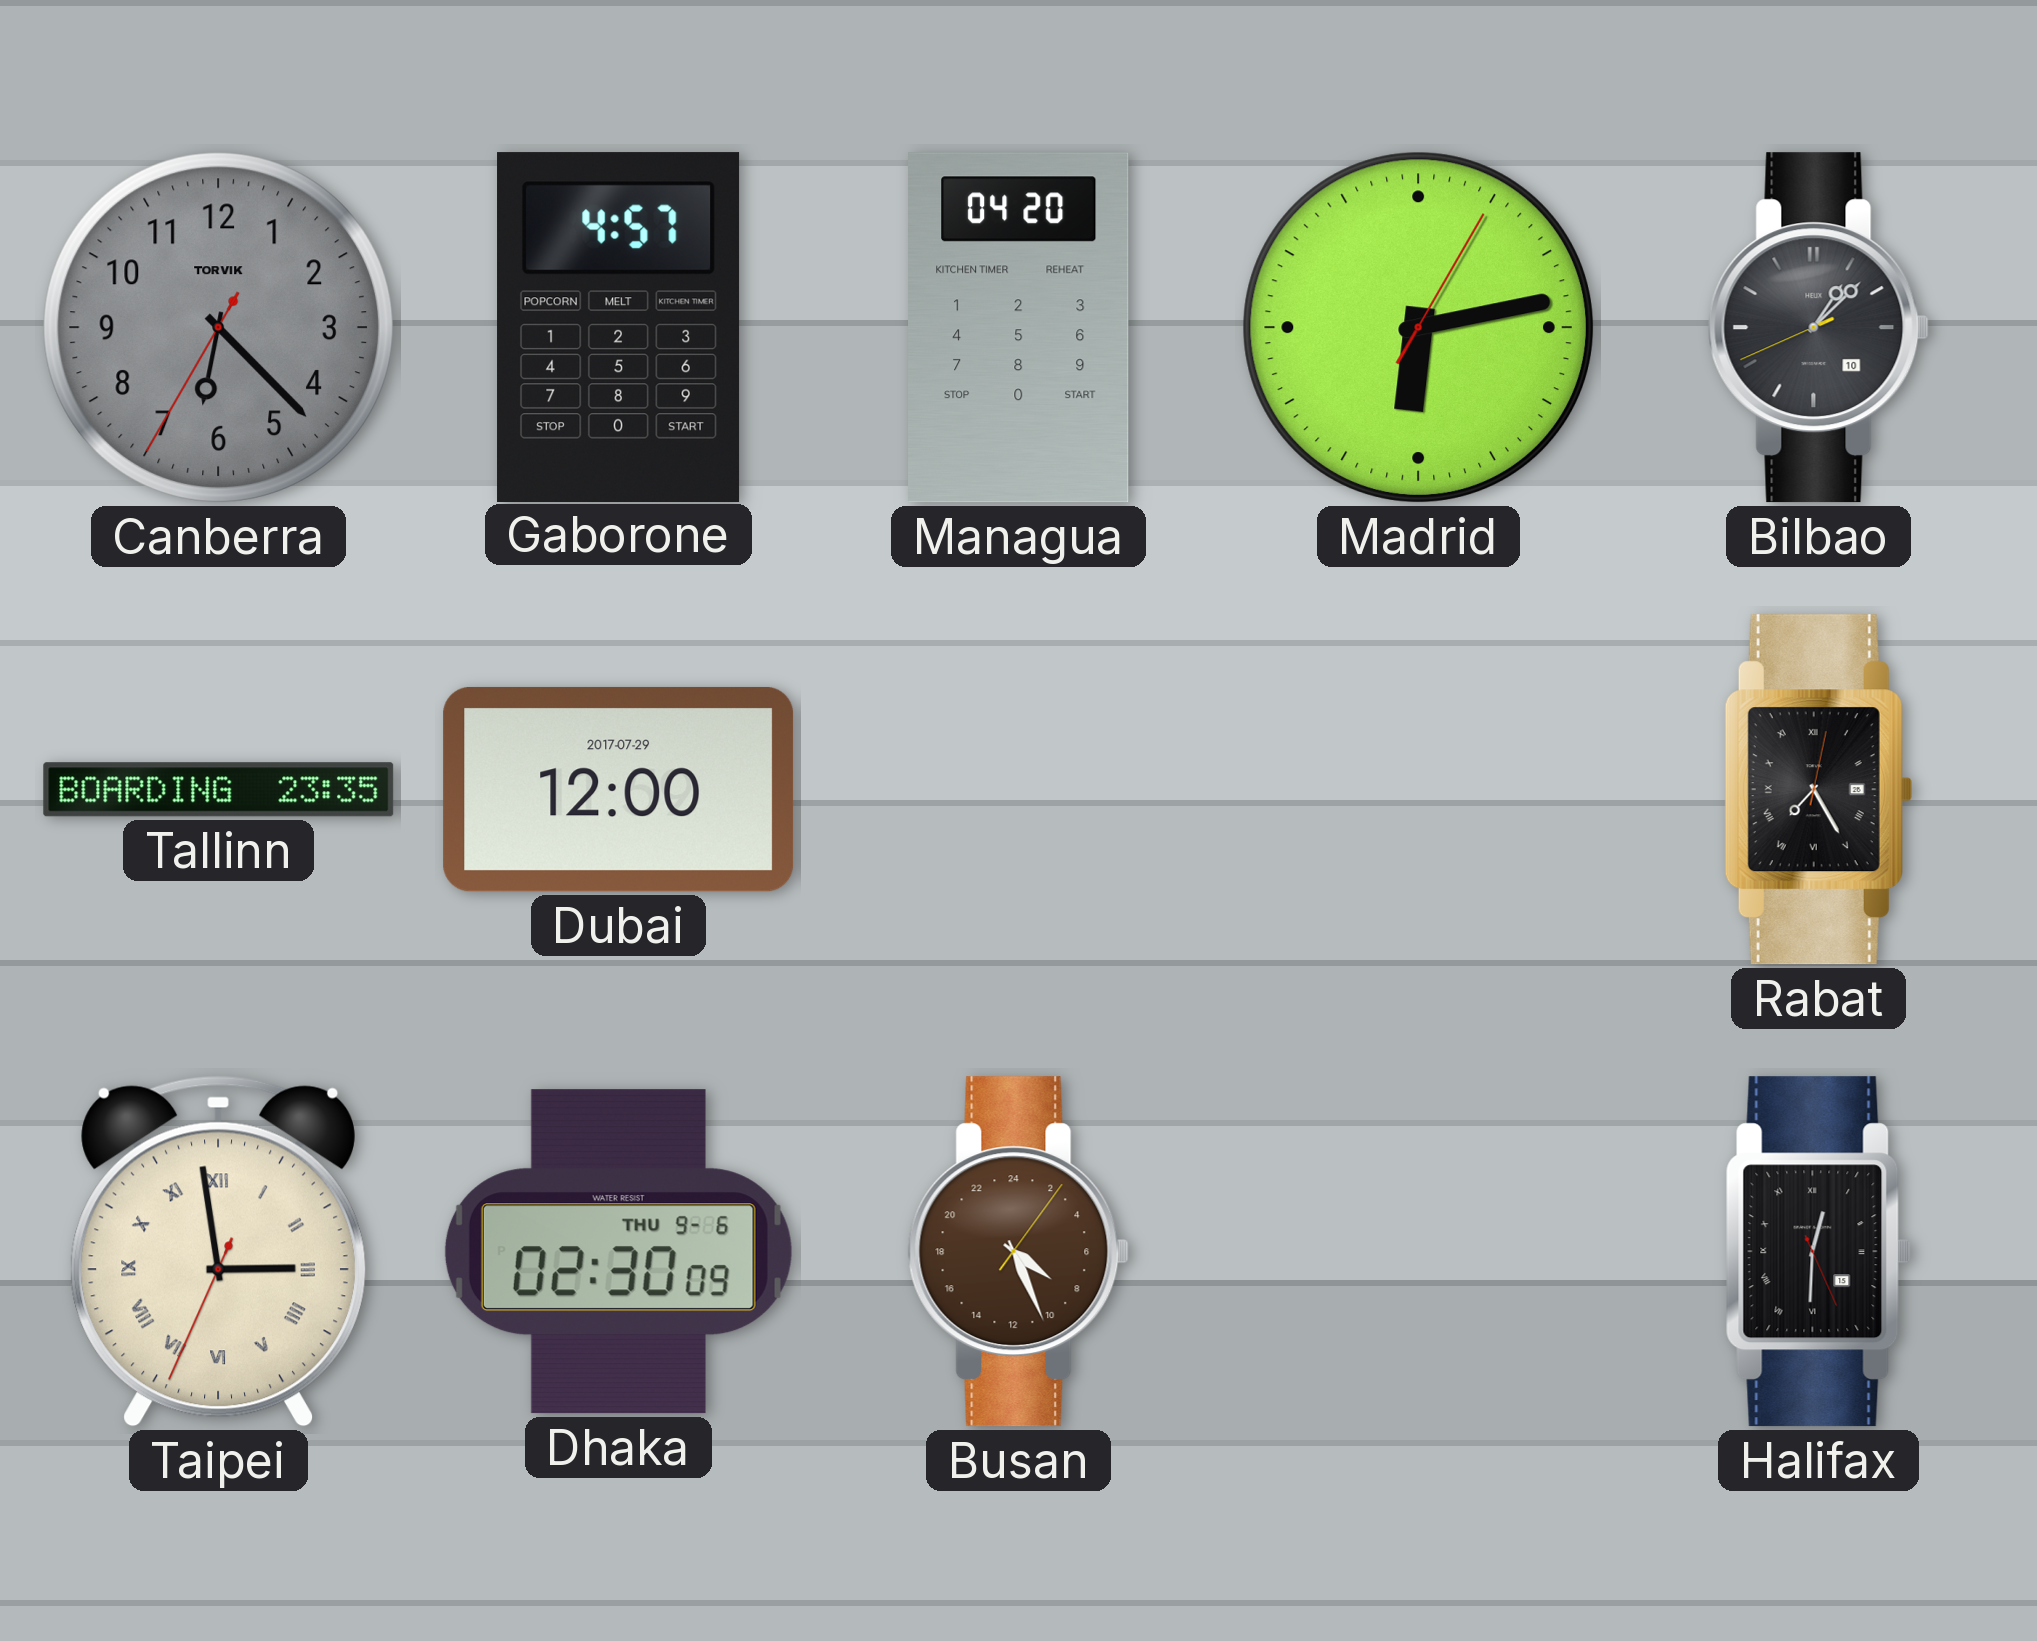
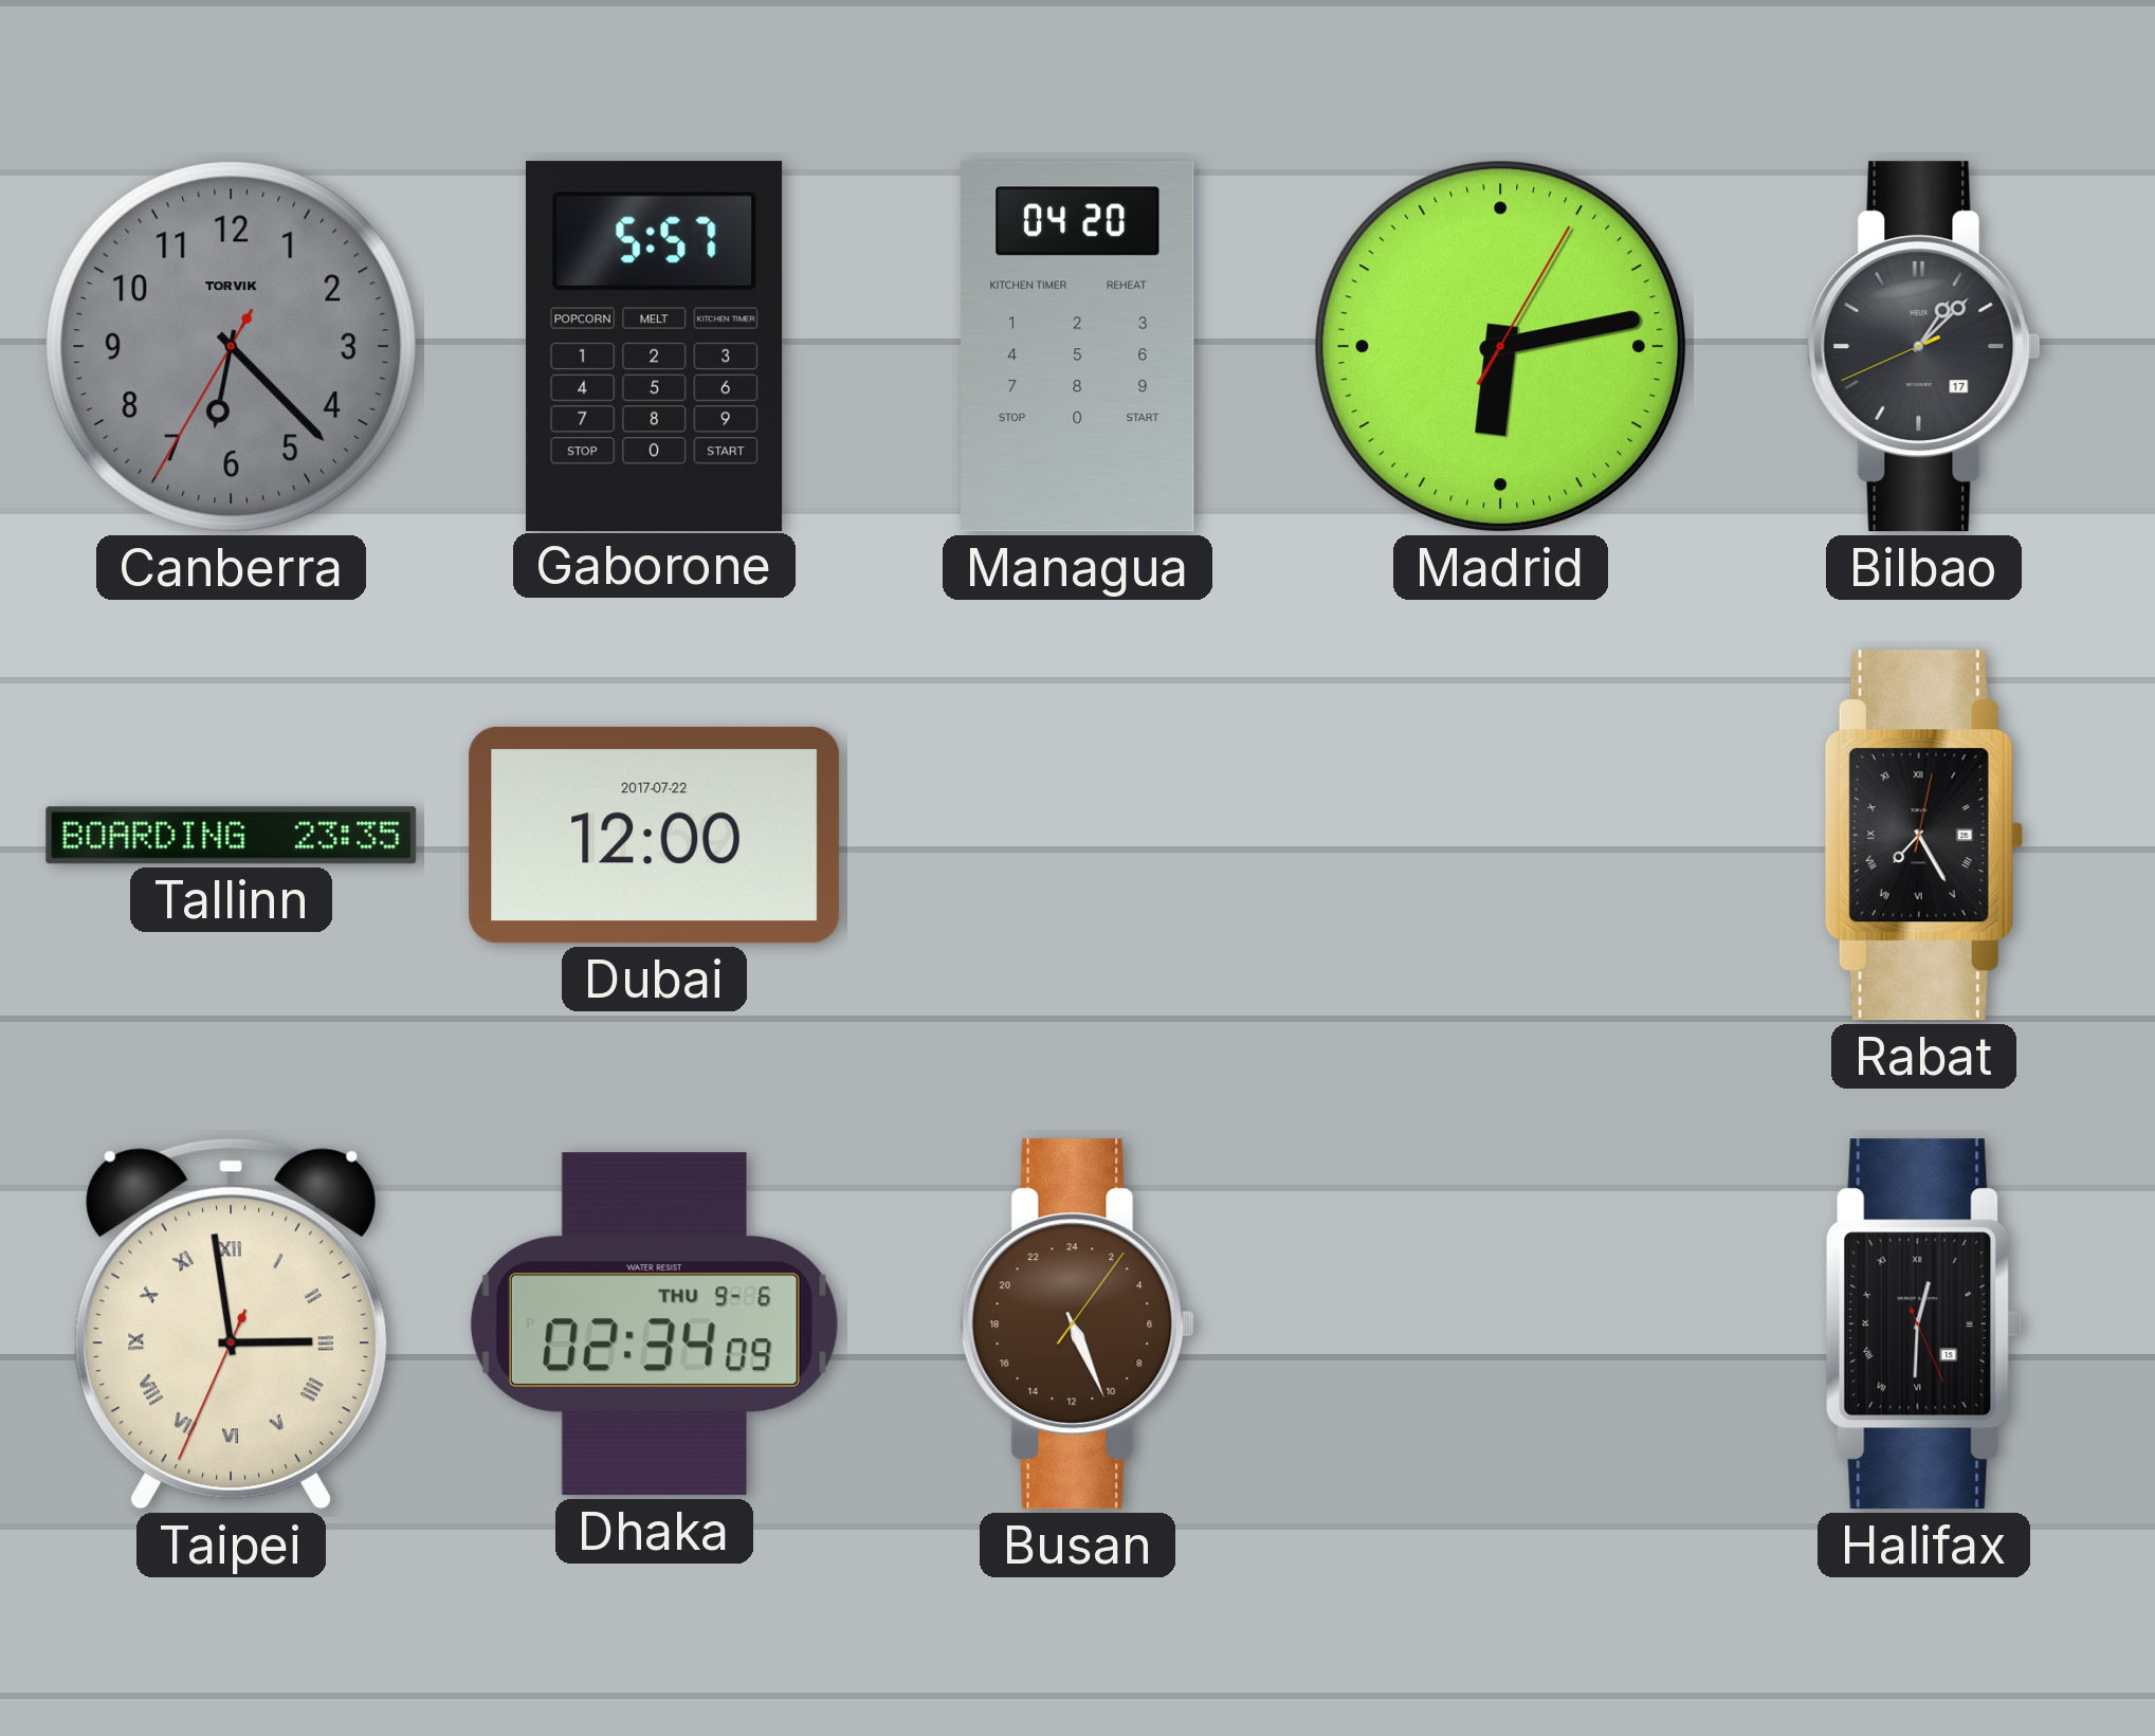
Gaborone: 4:57 -> 5:57 (655, 346)
Bilbao date: 10 -> 17 (1923, 347)
Dubai date: 2017-07-29 -> 2017-07-22 (655, 835)
Dhaka: 02:30 -> 02:34 (654, 1324)
Busan: 8:26 -> 10:26 (1077, 1324)
